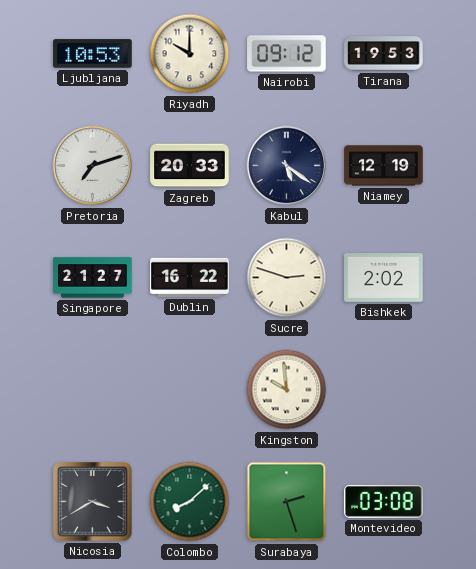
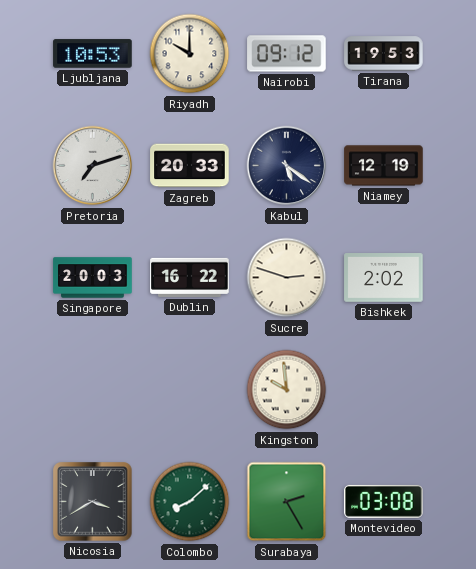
Singapore: 21:27 -> 20:03 (93, 278)
Surabaya: 2:27 -> 2:25 (287, 502)
